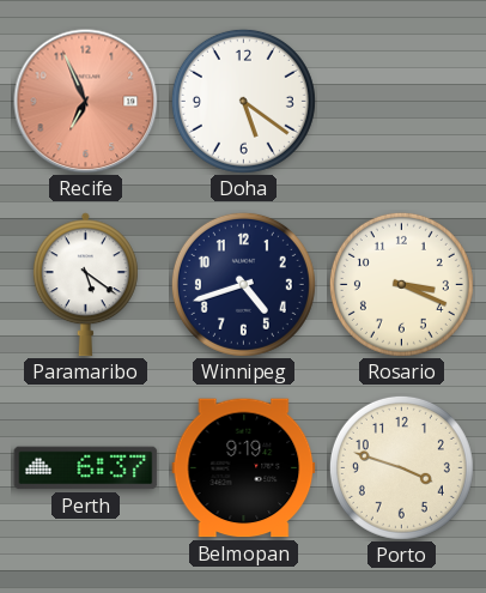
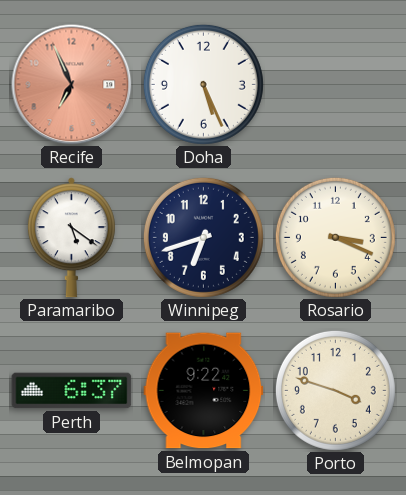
Doha: 5:21 -> 5:26 (203, 84)
Winnipeg: 4:42 -> 6:42 (203, 237)
Belmopan: 9:19 -> 9:22 (204, 391)
